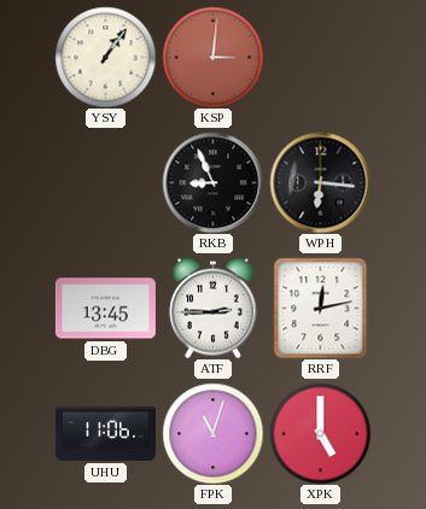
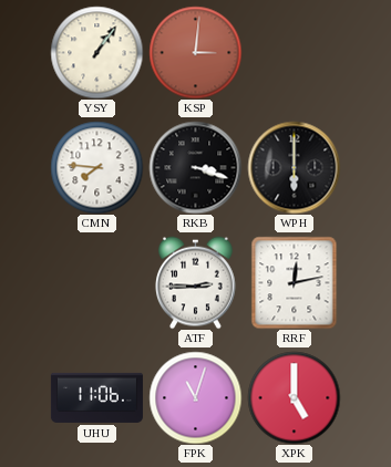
CMN: none -> 7:46 (96, 167)
RKB: 8:56 -> 3:18 (195, 167)
WPH: 6:16 -> 6:00 (294, 167)
DBG: 13:45 -> none (105, 309)
